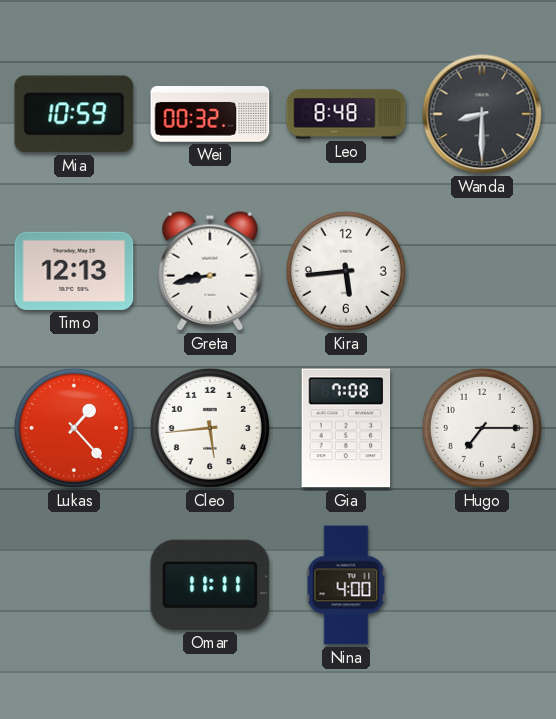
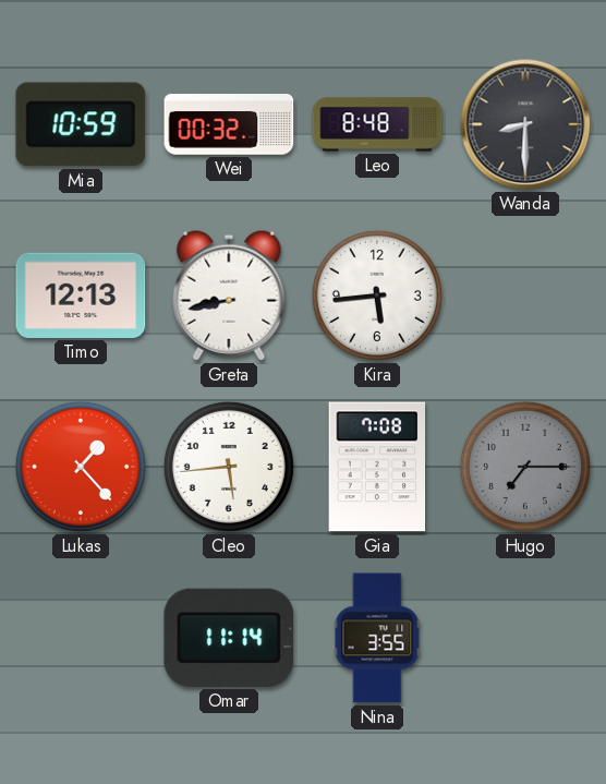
Hugo dial: white -> grey (525, 467)
Omar: 11:11 -> 11:14 (229, 638)
Nina: 4:00 -> 3:55 (377, 638)
